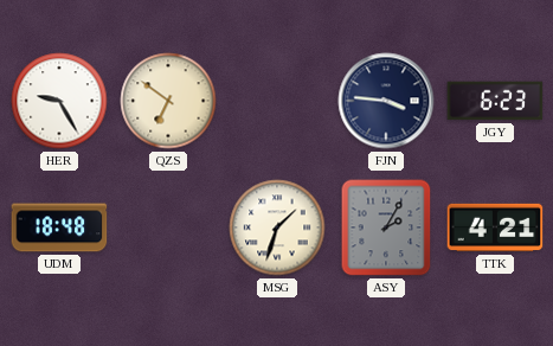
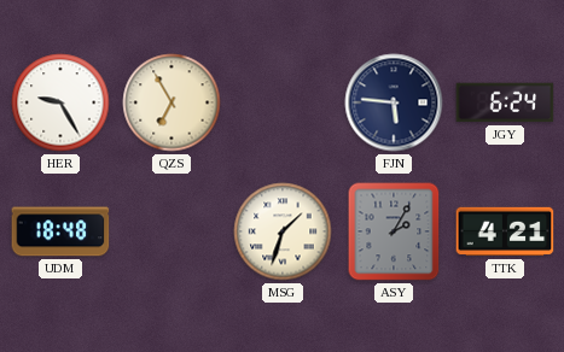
QZS: 6:51 -> 6:55 (171, 102)
FJN: 3:46 -> 5:46 (394, 102)
JGY: 6:23 -> 6:24 (505, 102)
